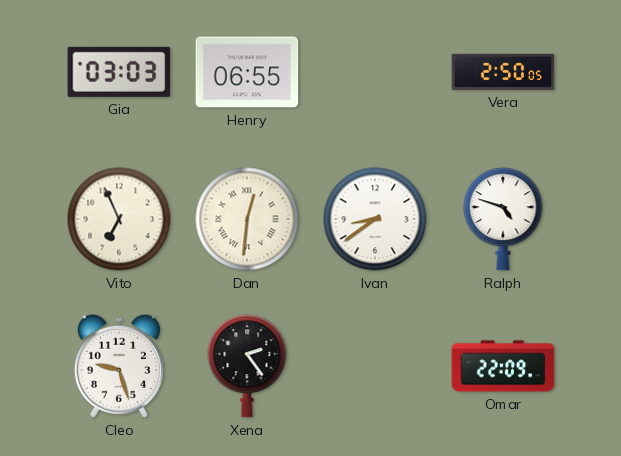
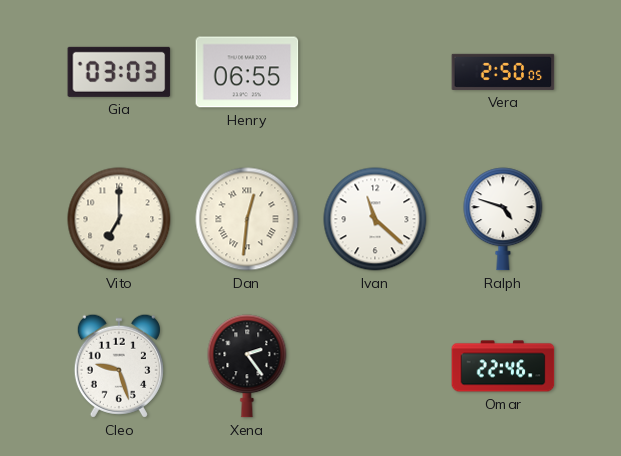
Vito: 6:56 -> 7:00 (119, 219)
Ivan: 8:39 -> 11:22 (375, 219)
Omar: 22:09 -> 22:46 (503, 366)
